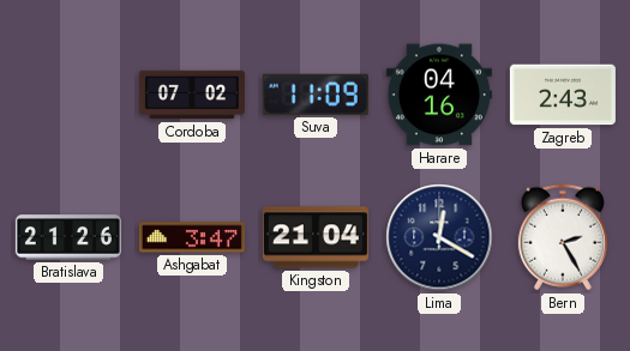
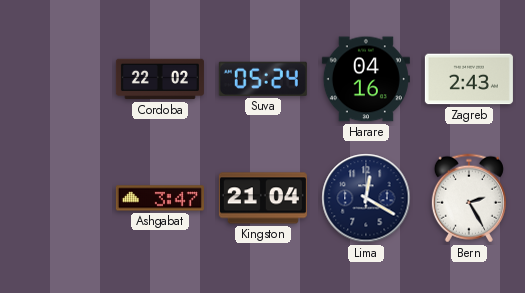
Cordoba: 07:02 -> 22:02 (160, 79)
Suva: 11:09 -> 05:24 (263, 79)
Bratislava: 21:26 -> none (68, 237)
